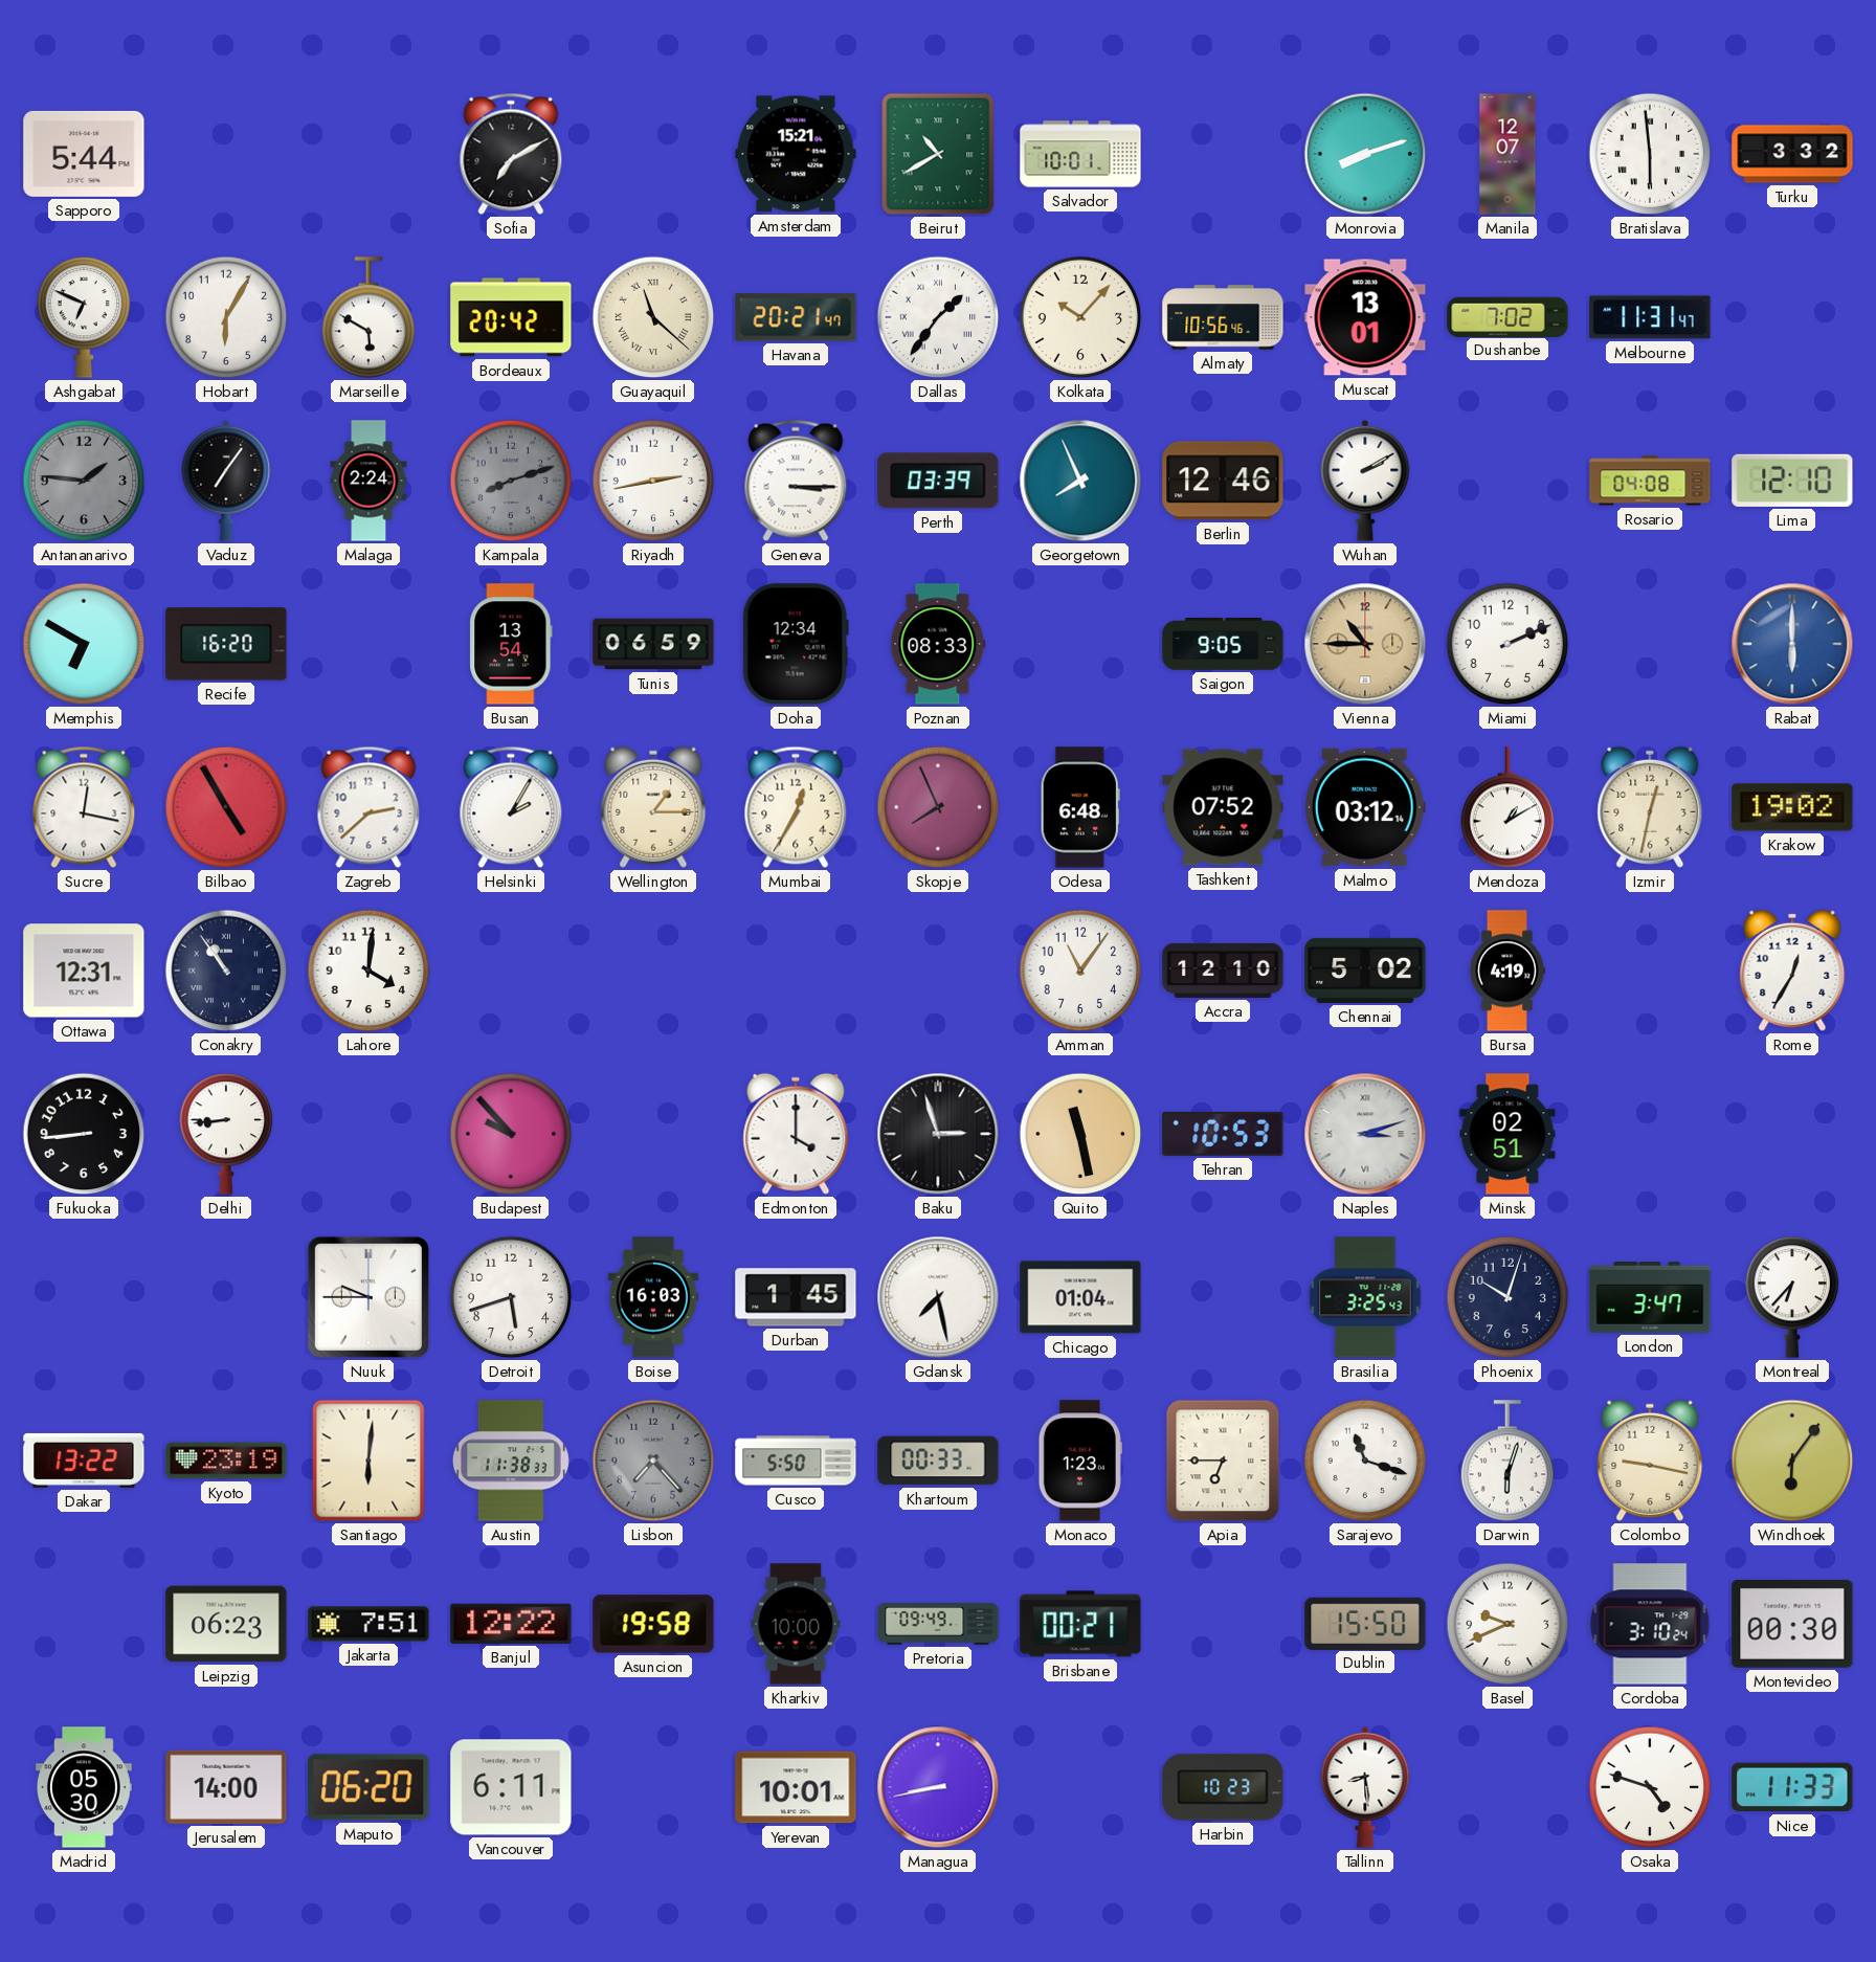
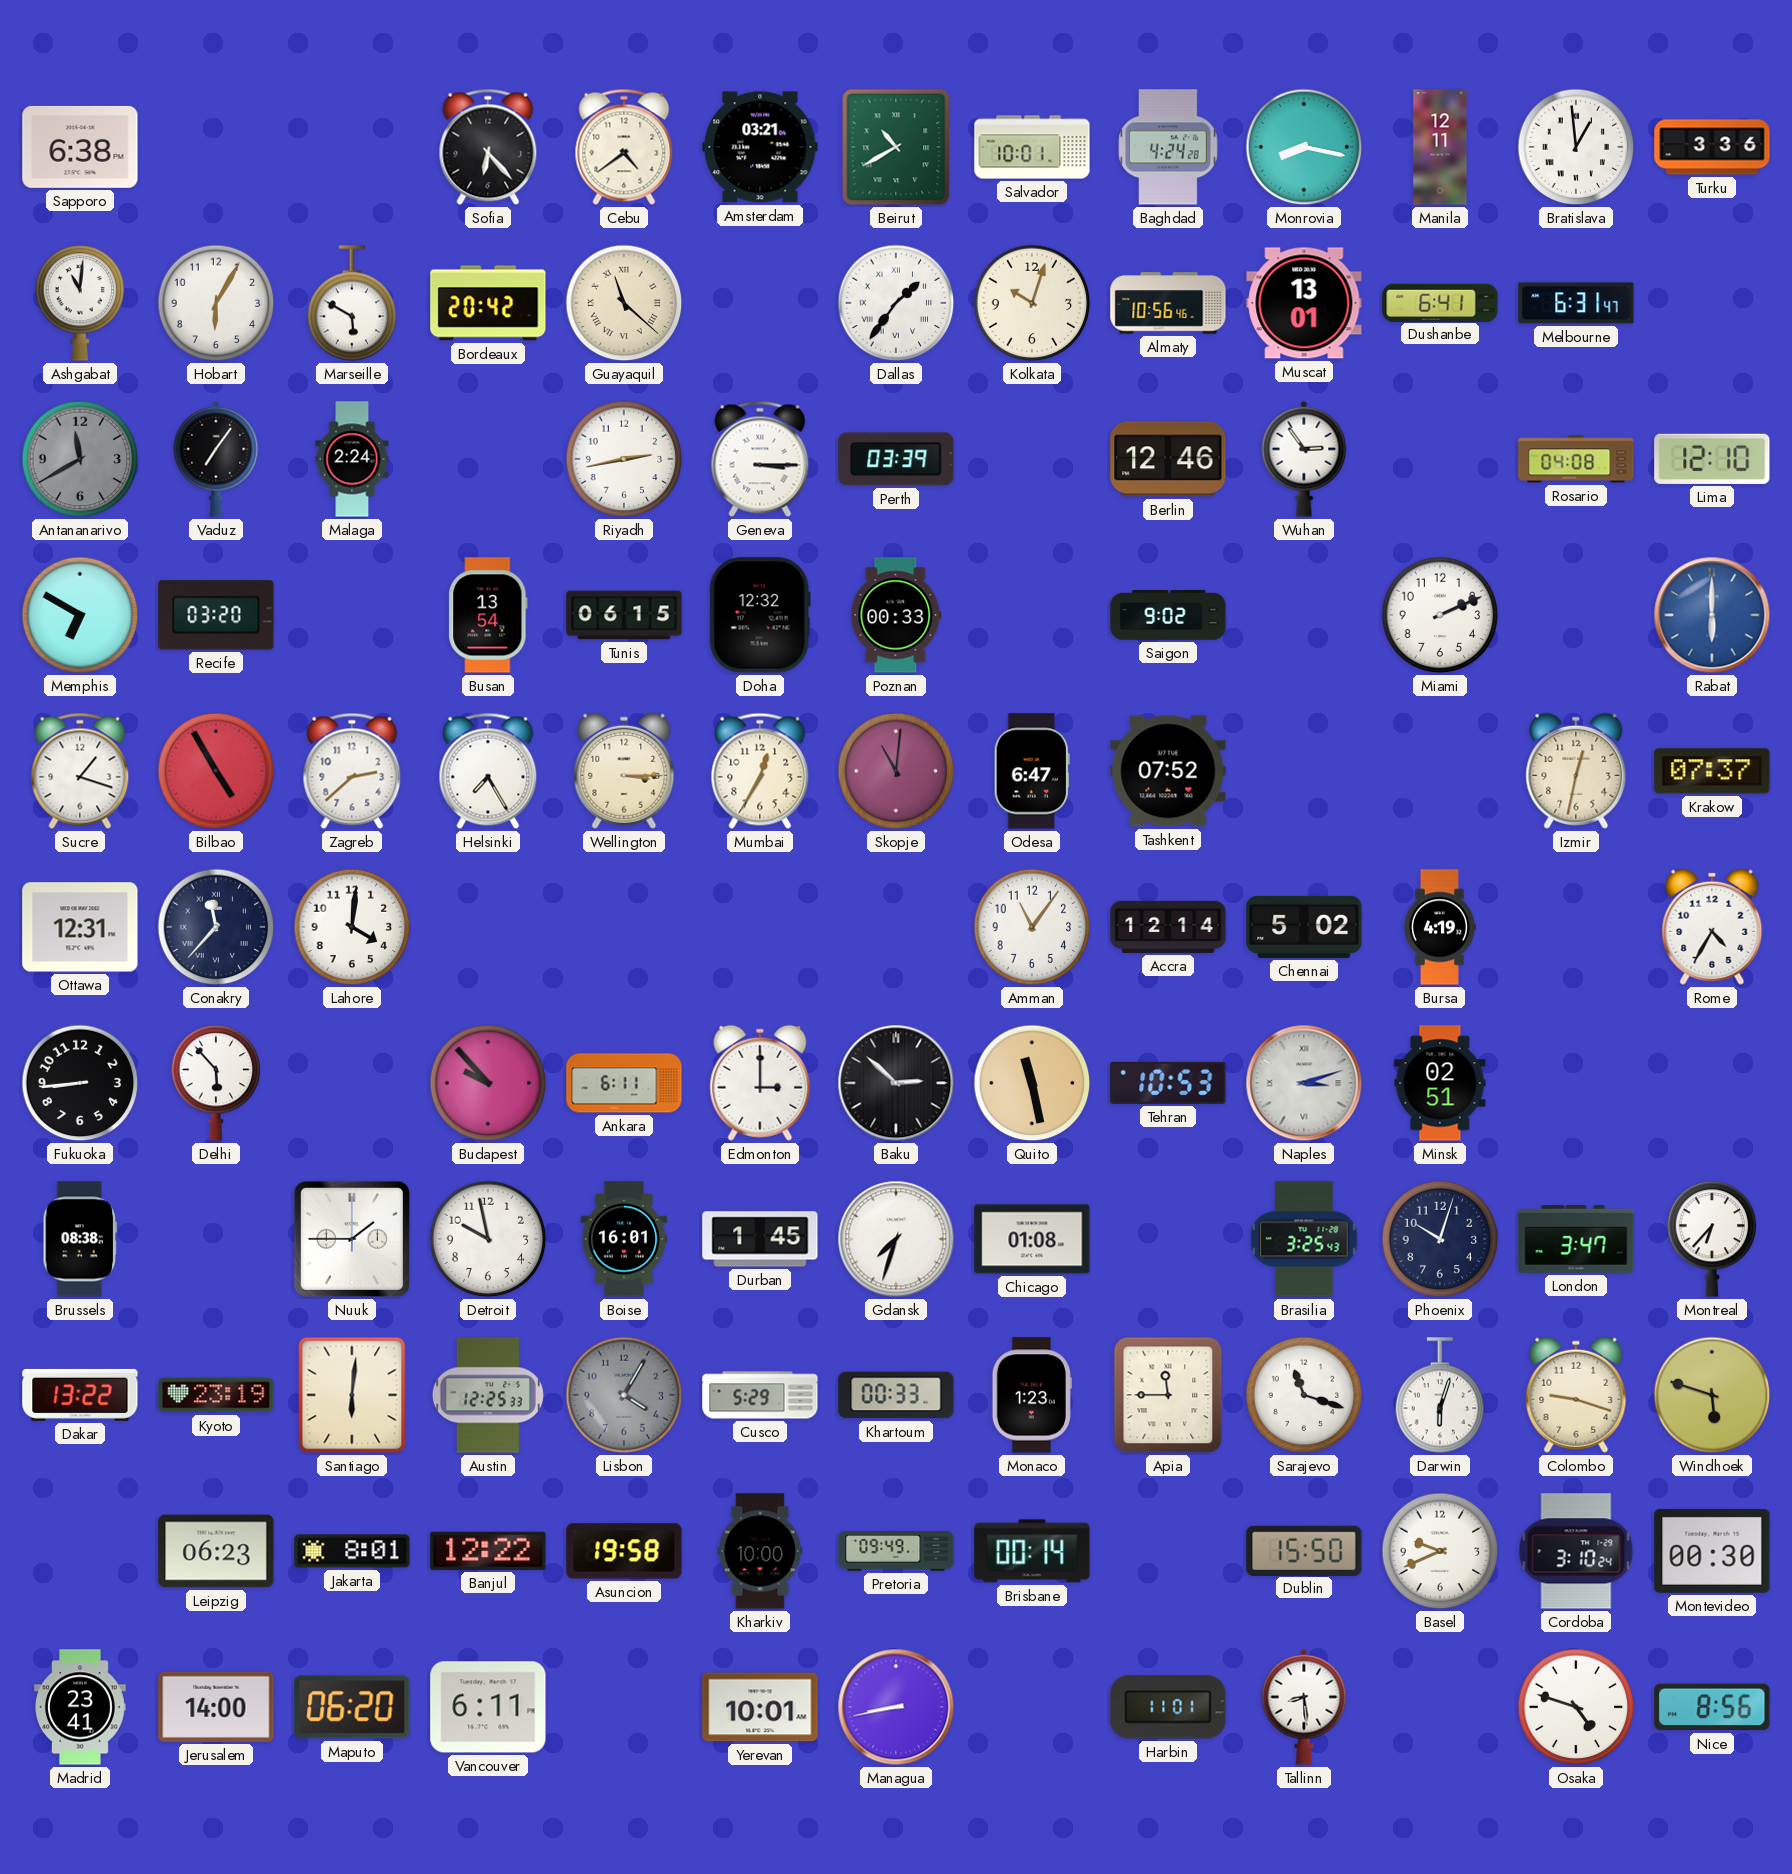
Sapporo: 5:44 -> 6:38 (80, 147)
Sofia: 7:10 -> 6:23 (488, 147)
Cebu: none -> 4:39 (624, 147)
Amsterdam: 15:21 -> 03:21 (760, 147)
Baghdad: none -> 4:24 (1168, 147)
Monrovia: 8:12 -> 8:17 (1304, 147)
Manila: 12:07 -> 12:11 (1440, 147)
Bratislava: 5:59 -> 12:59 (1576, 147)
Turku: 3:32 -> 3:36 (1712, 147)
Ashgabat: 6:49 -> 11:01 (80, 303)
Havana: 20:21 -> none (796, 317)
Kolkata: 10:07 -> 10:03 (1032, 303)
Dushanbe: 7:02 -> 6:41 (1440, 302)
Melbourne: 11:31 -> 6:31 (1576, 303)
Antananarivo: 1:46 -> 11:40 (80, 459)
Kampala: 8:12 -> none (511, 481)
Georgetown: 7:56 -> none (1080, 481)
Wuhan: 2:10 -> 2:54 (1304, 459)
Recife: 16:20 -> 03:20 (216, 615)
Tunis: 06:59 -> 06:15 (624, 615)
Doha: 12:34 -> 12:32 (760, 615)
Poznan: 08:33 -> 00:33 (896, 615)
Saigon: 9:05 -> 9:02 (1168, 616)
Vienna: 10:45 -> none (1365, 644)
Sucre: 12:17 -> 1:18 (80, 771)
Helsinki: 2:05 -> 7:25 (488, 771)
Wellington: 1:15 -> 3:15 (624, 771)
Skopje: 7:56 -> 11:01 (896, 771)
Odesa: 6:48 -> 6:47 (1032, 771)
Malmo: 03:12 -> none (1365, 807)
Mendoza: 1:10 -> none (1507, 807)
Krakow: 19:02 -> 07:37 (1712, 771)
Conakry: 10:54 -> 11:37 (216, 927)
Accra: 12:10 -> 12:14 (1168, 927)
Rome: 12:35 -> 4:35 (1712, 927)
Delhi: 8:44 -> 5:53 (216, 1083)
Ankara: none -> 6:11 (624, 1083)
Edmonton: 4:00 -> 3:00 (760, 1083)
Baku: 2:57 -> 2:52 (896, 1083)
Brussels: none -> 08:38 (80, 1239)
Nuuk: 9:45 -> 1:45 (352, 1239)
Detroit: 5:42 -> 9:58 (488, 1239)
Boise: 16:03 -> 16:01 (623, 1239)
Gdansk: 7:28 -> 7:33 (896, 1239)
Chicago: 01:04 -> 01:08 (1032, 1239)
Austin: 11:38 -> 12:25 (488, 1395)
Lisbon: 7:23 -> 4:05 (624, 1395)
Cusco: 5:50 -> 5:29 (760, 1395)
Apia: 6:45 -> 11:45 (1168, 1395)
Colombo: 9:17 -> 9:18 (1576, 1395)
Windhoek: 6:06 -> 5:48 (1712, 1395)
Jakarta: 7:51 -> 8:01 (352, 1551)
Brisbane: 00:21 -> 00:14 (1032, 1551)
Madrid: 05:30 -> 23:41 (81, 1707)
Harbin: 10:23 -> 11:01 (1168, 1707)
Nice: 11:33 -> 8:56 (1712, 1707)
